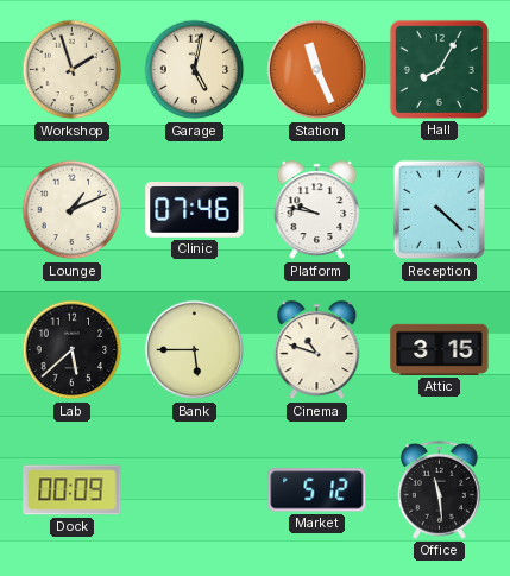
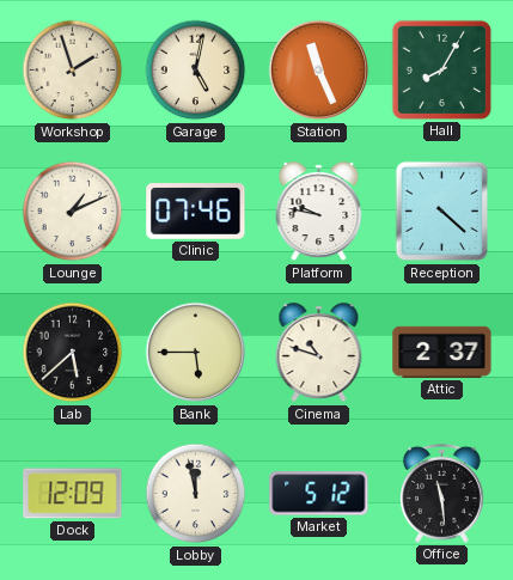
Attic: 3:15 -> 2:37 (442, 352)
Dock: 00:09 -> 12:09 (73, 494)
Lobby: none -> 11:58 (196, 494)
